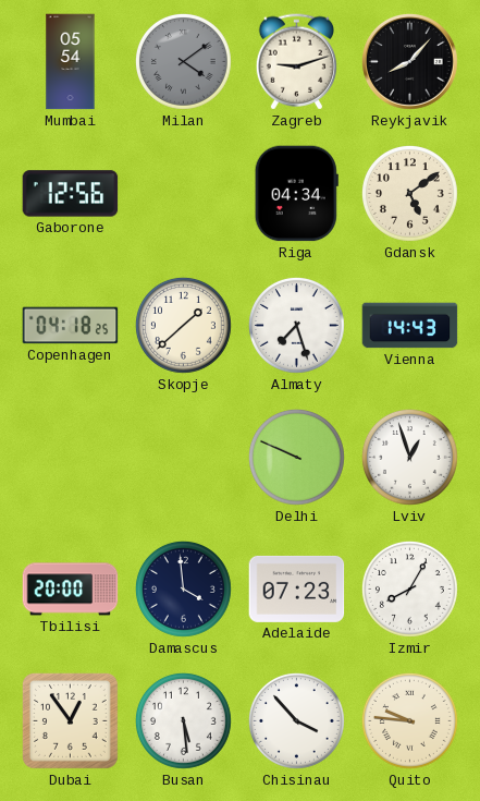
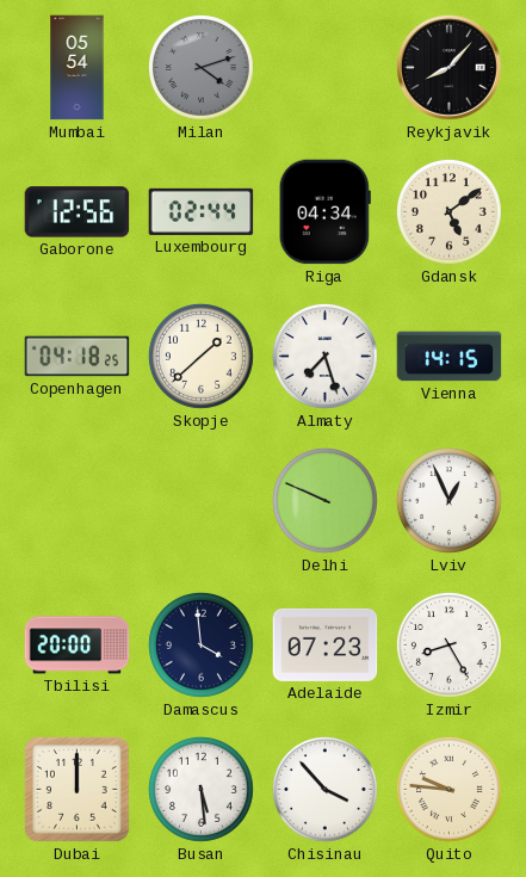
Milan: 4:09 -> 4:12 (200, 67)
Zagreb: 9:12 -> none (296, 62)
Luxembourg: none -> 02:44 (202, 211)
Vienna: 14:43 -> 14:15 (450, 357)
Lviv: 12:57 -> 12:56 (448, 500)
Izmir: 8:05 -> 8:25 (448, 644)
Dubai: 12:54 -> 12:00 (78, 790)
